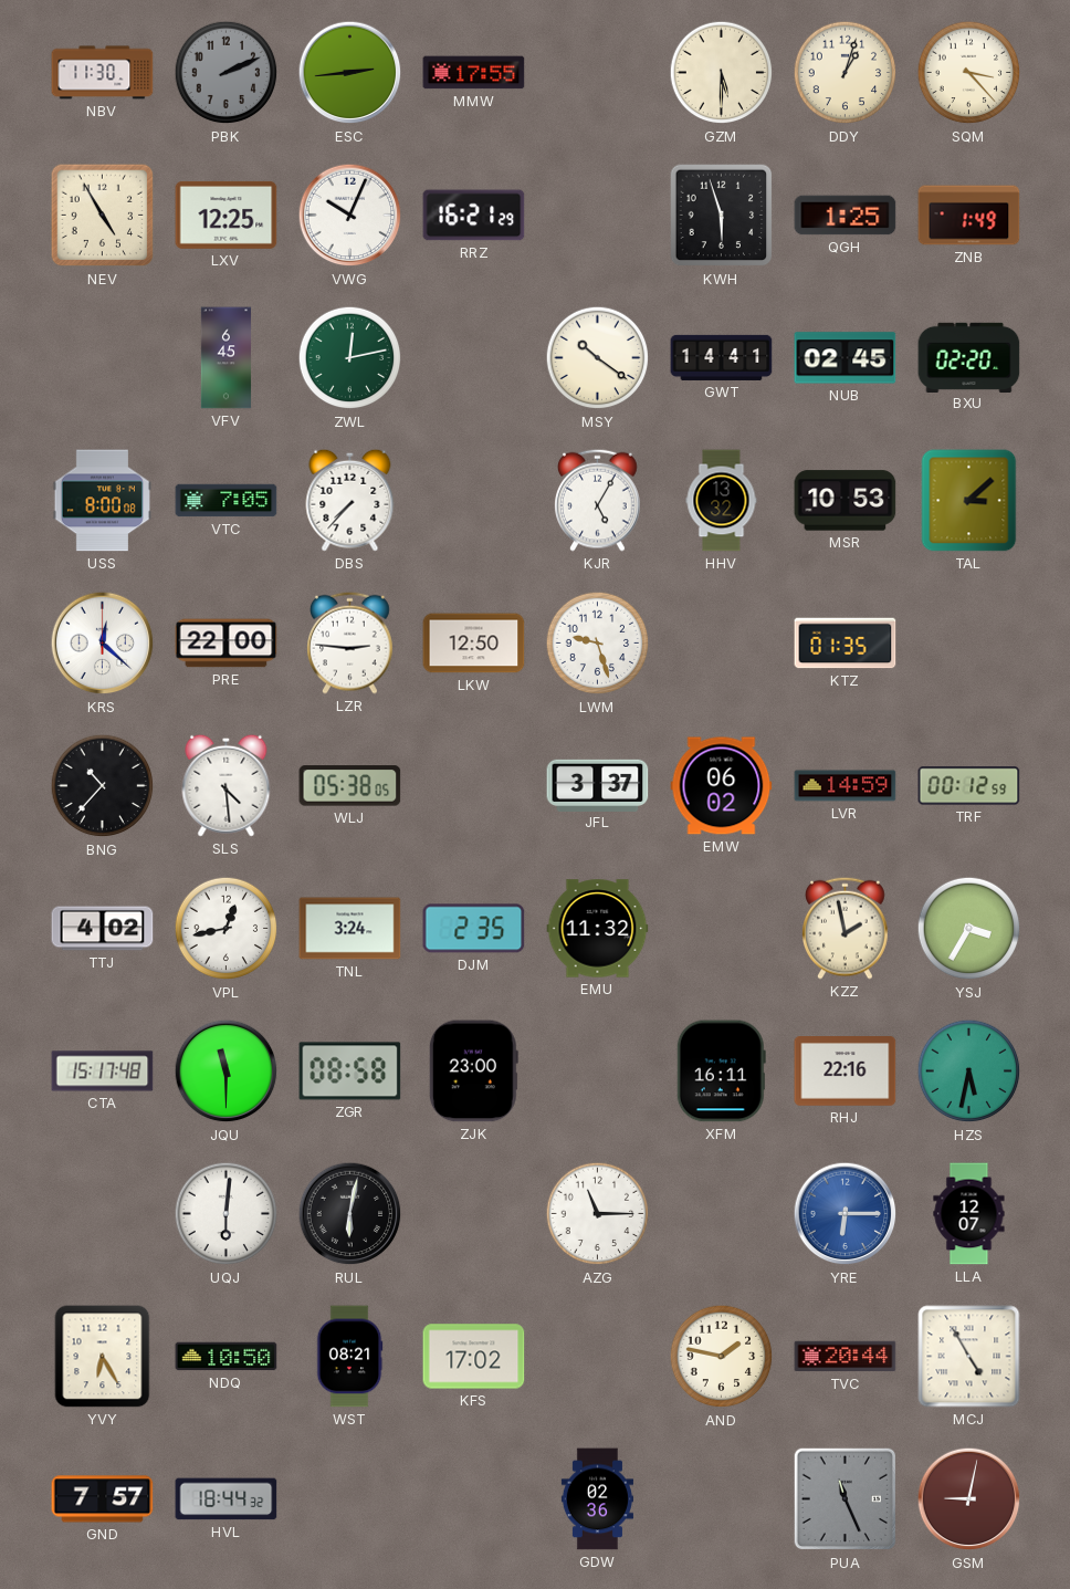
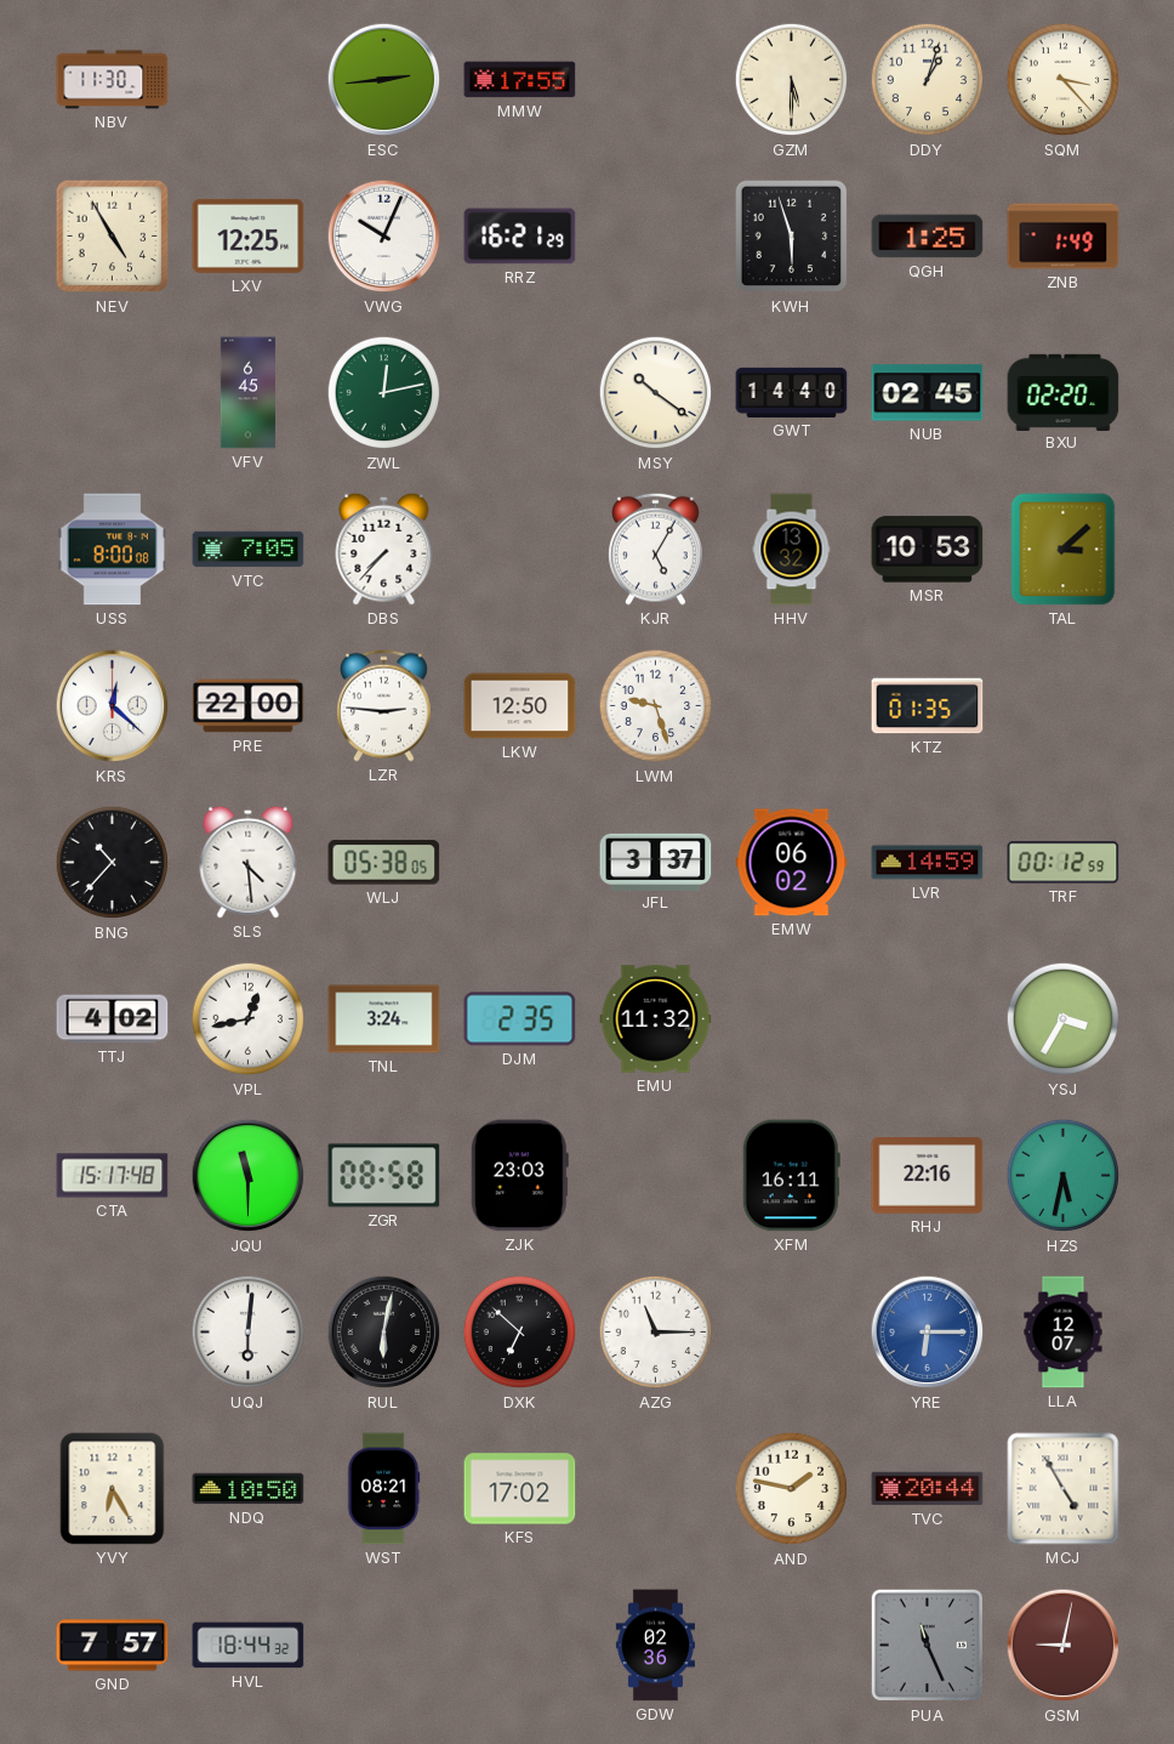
PBK: 2:11 -> none (227, 73)
GWT: 14:41 -> 14:40 (792, 392)
KZZ: 1:58 -> none (846, 928)
ZJK: 23:00 -> 23:03 (519, 1176)
DXK: none -> 6:52 (520, 1333)
